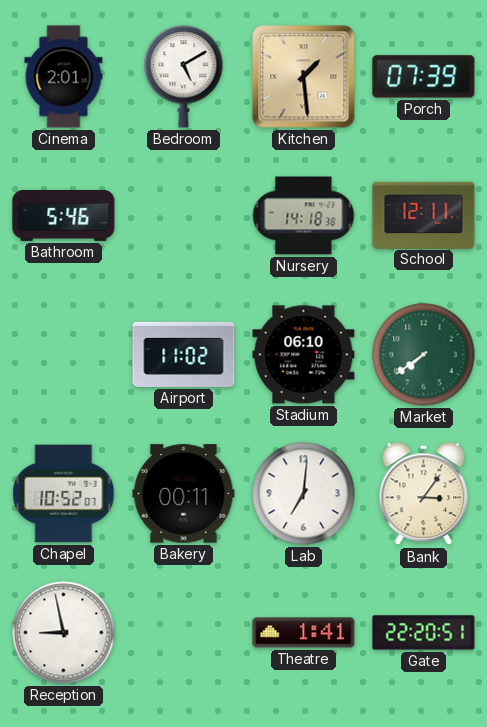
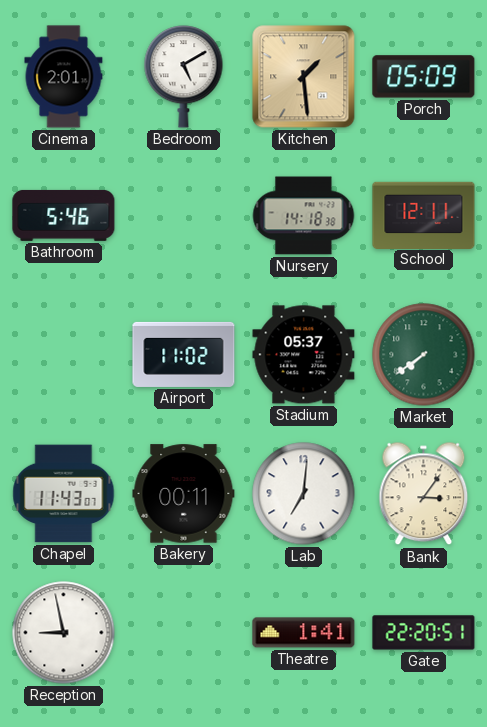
Porch: 07:39 -> 05:09 (424, 77)
Stadium: 06:10 -> 05:37 (304, 355)
Chapel: 10:52 -> 11:43 (64, 494)
